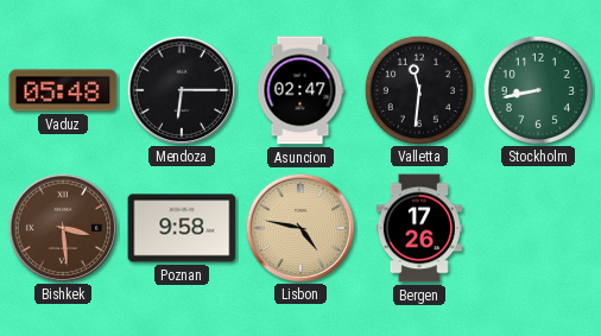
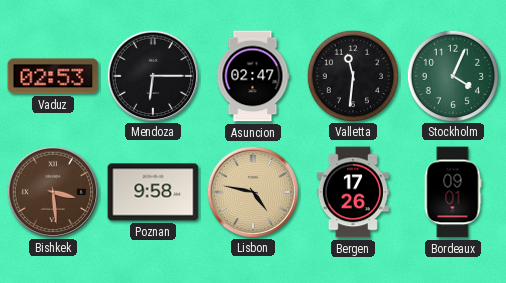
Vaduz: 05:48 -> 02:53 (53, 76)
Stockholm: 8:43 -> 4:04 (452, 75)
Bordeaux: none -> 09:01 (453, 192)
